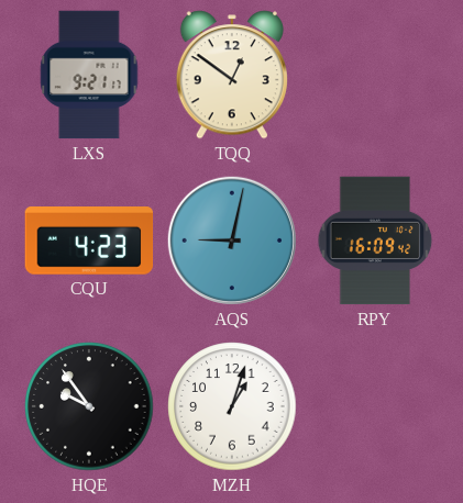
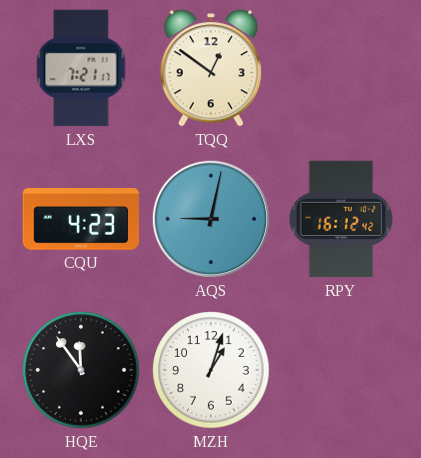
LXS: 9:21 -> 7:21 (81, 68)
RPY: 16:09 -> 16:12 (341, 219)
HQE: 9:54 -> 11:54 (81, 370)
